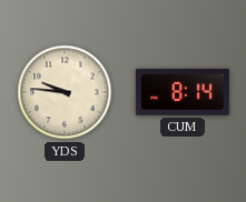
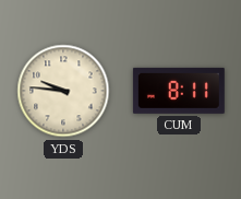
CUM: 8:14 -> 8:11 (179, 91)
